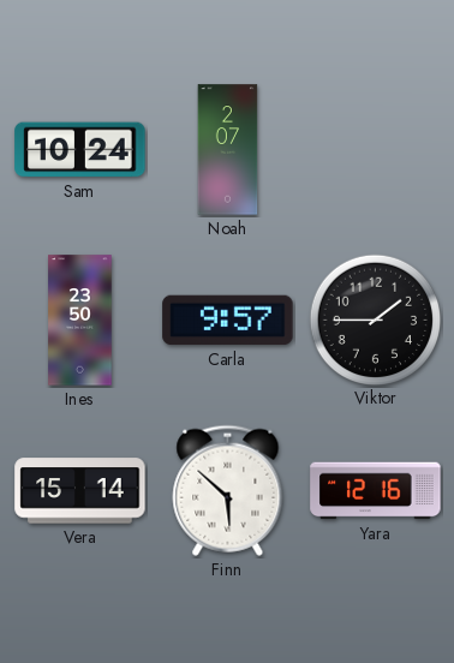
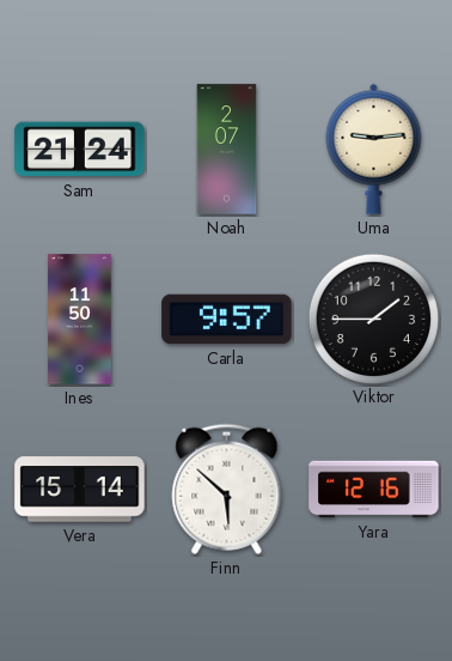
Sam: 10:24 -> 21:24 (80, 150)
Uma: none -> 9:14 (374, 148)
Ines: 23:50 -> 11:50 (80, 320)
